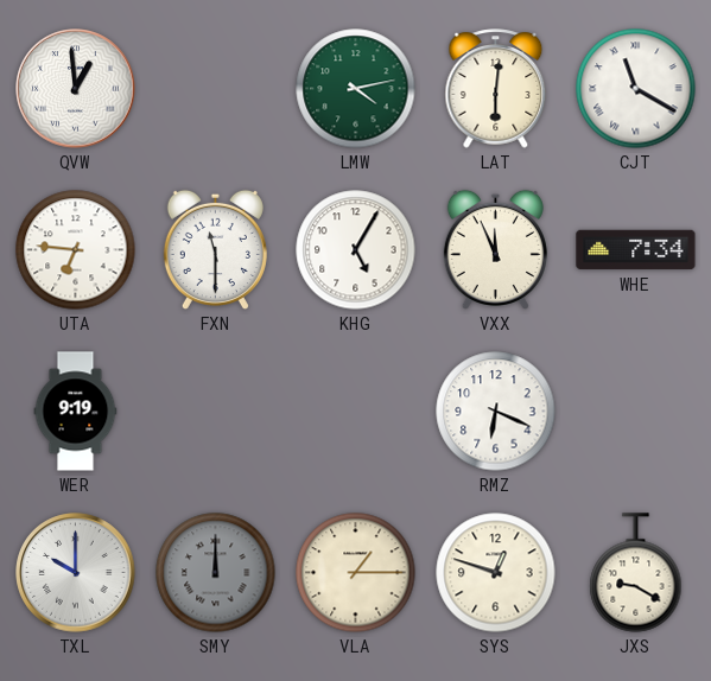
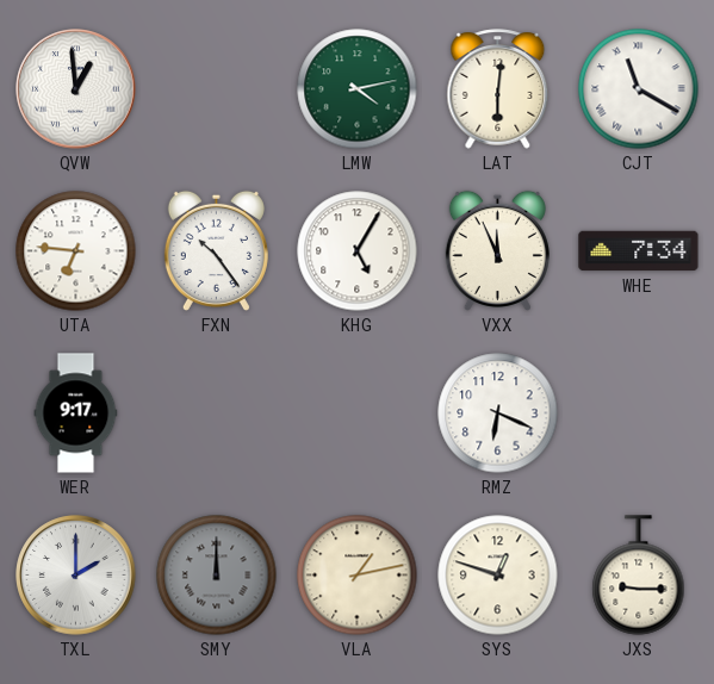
FXN: 11:30 -> 10:24 (216, 250)
WER: 9:19 -> 9:17 (76, 413)
TXL: 10:00 -> 2:00 (76, 576)
VLA: 1:15 -> 1:13 (358, 576)
JXS: 9:20 -> 9:15 (639, 576)
